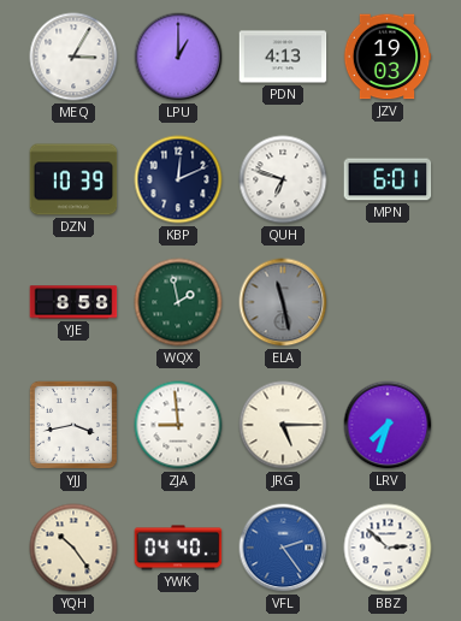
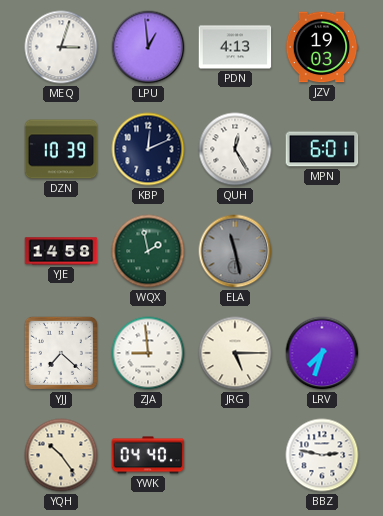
MEQ: 3:05 -> 3:03 (61, 47)
LPU: 1:00 -> 12:59 (148, 47)
QUH: 6:48 -> 12:25 (235, 149)
YJE: 8:58 -> 14:58 (61, 251)
YJJ: 3:43 -> 7:22 (61, 353)
VFL: 2:24 -> none (283, 548)
BBZ: 2:52 -> 2:47 (322, 455)
